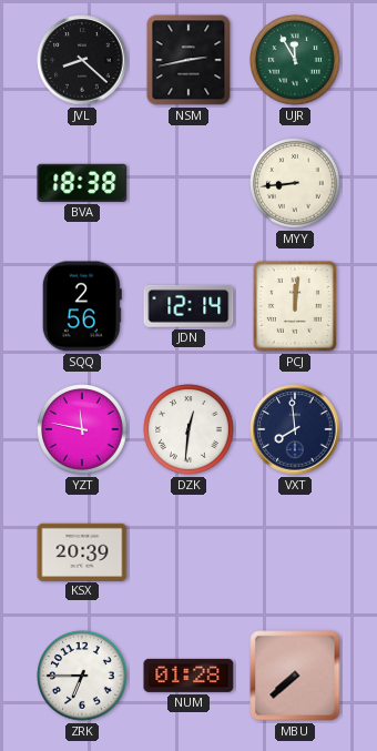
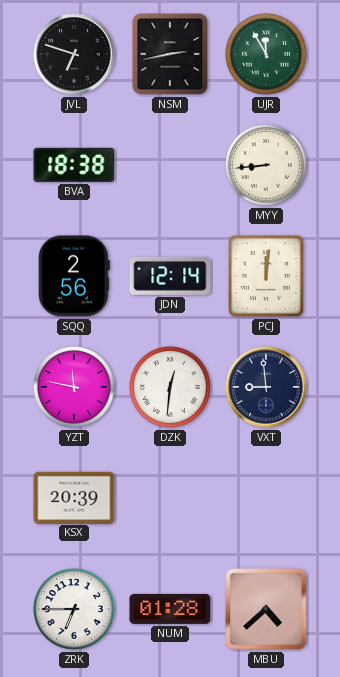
JVL: 8:22 -> 6:48 (74, 54)
VXT: 7:59 -> 8:59 (266, 387)
MBU: 7:38 -> 4:38 (266, 609)
